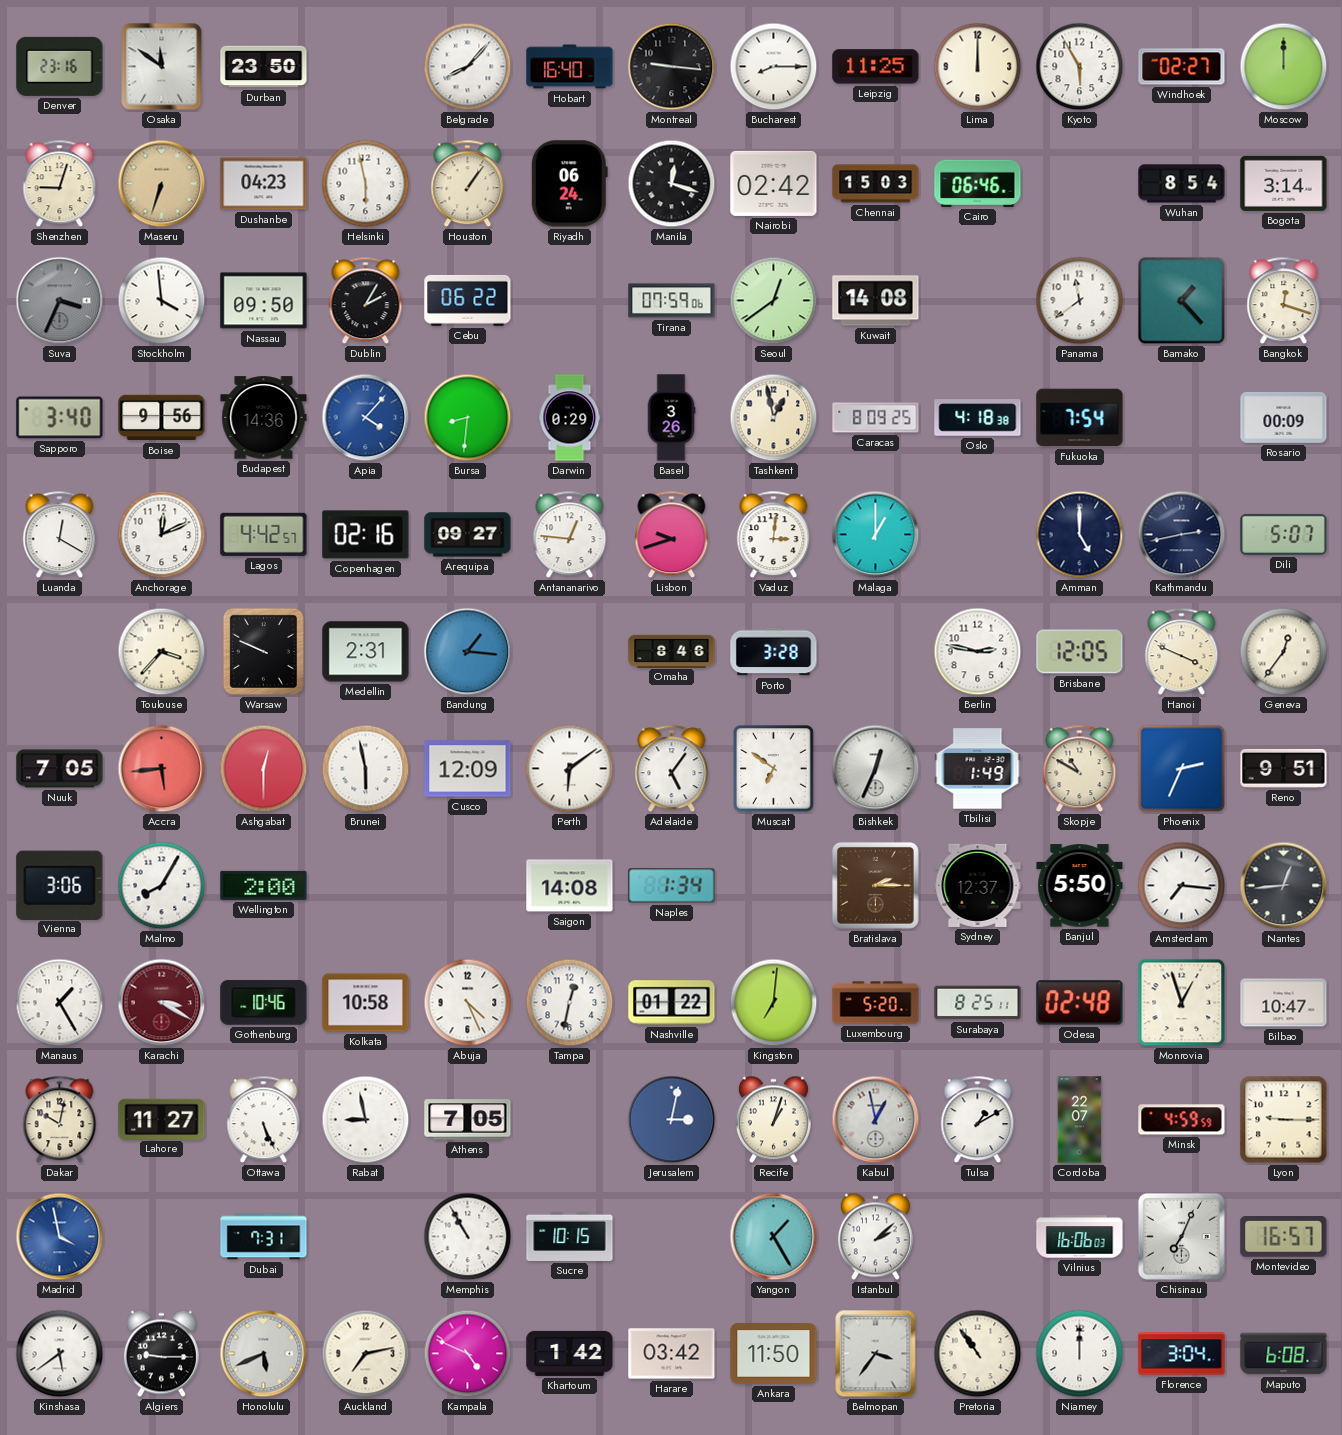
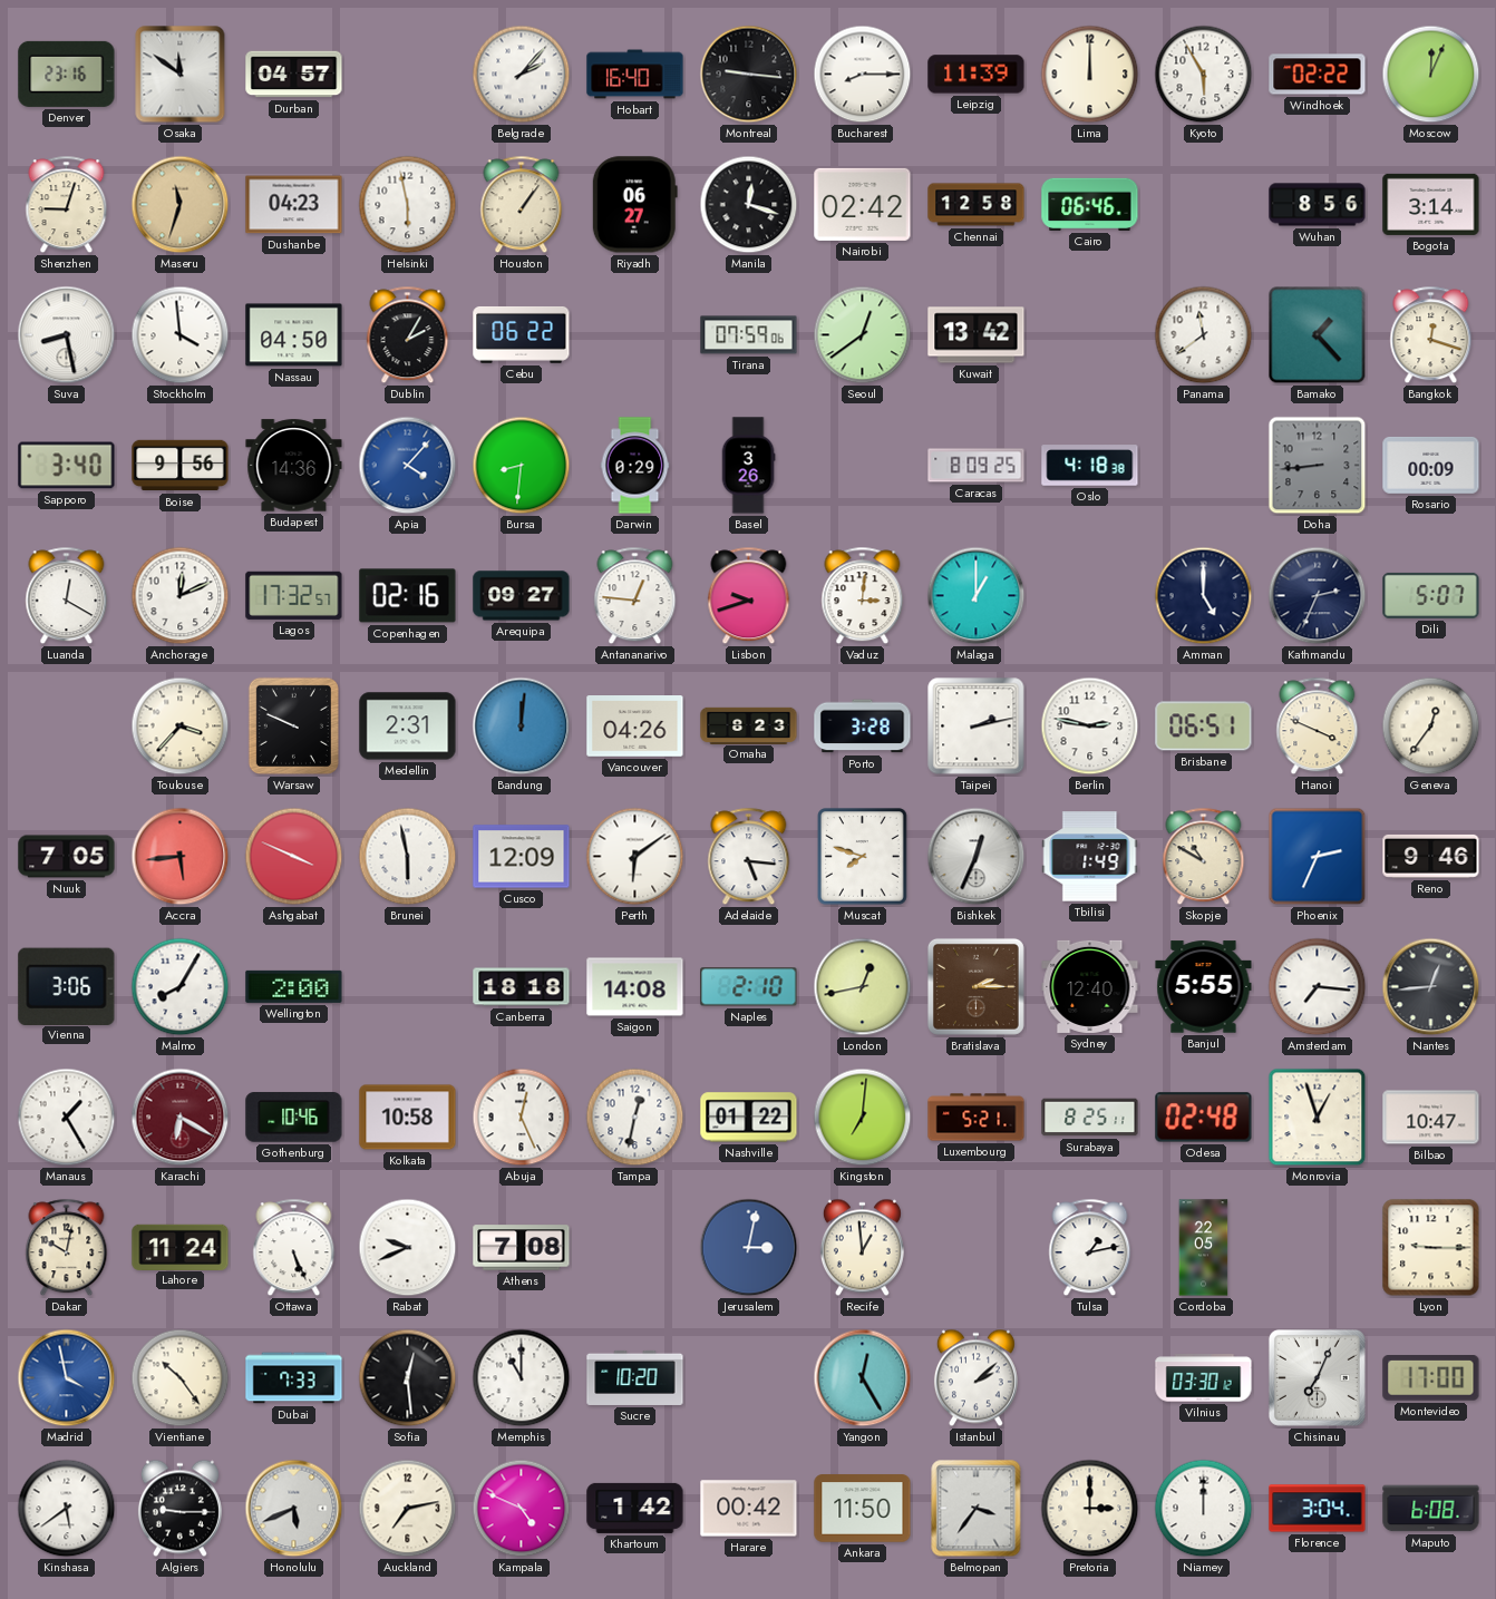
Durban: 23:50 -> 04:57 (294, 75)
Belgrade: 8:07 -> 2:07 (522, 75)
Leipzig: 11:25 -> 11:39 (977, 75)
Windhoek: 02:27 -> 02:22 (1318, 75)
Moscow: 12:00 -> 12:04 (1431, 75)
Maseru: 6:33 -> 11:33 (181, 205)
Riyadh: 06:24 -> 06:27 (634, 205)
Chennai: 15:03 -> 12:58 (977, 205)
Wuhan: 8:54 -> 8:56 (1318, 205)
Suva: 3:34 -> 8:28 (67, 335)
Suva dial: grey -> white (67, 335)
Nassau: 09:50 -> 04:50 (294, 335)
Kuwait: 14:08 -> 13:42 (977, 335)
Tashkent: 12:58 -> none (774, 418)
Fukuoka: 7:54 -> none (1080, 418)
Doha: none -> 8:44 (1318, 466)
Lagos: 4:42 -> 17:32 (294, 595)
Kathmandu: 2:43 -> 2:34 (1318, 596)
Bandung: 1:16 -> 12:01 (522, 727)
Vancouver: none -> 04:26 (635, 727)
Omaha: 8:46 -> 8:23 (749, 725)
Taipei: none -> 2:13 (977, 727)
Brisbane: 12:05 -> 06:51 (1204, 727)
Ashgabat: 12:30 -> 3:49 (294, 857)
Adelaide: 5:06 -> 5:16 (749, 857)
Muscat: 6:51 -> 7:48 (863, 857)
Reno: 9:51 -> 9:46 (1431, 856)
Canberra: none -> 18:18 (522, 987)
Naples: 1:34 -> 2:10 (749, 987)
London: none -> 12:43 (863, 987)
Sydney: 12:37 -> 12:40 (1090, 986)
Banjul: 5:50 -> 5:55 (1204, 987)
Karachi: 3:20 -> 6:20 (181, 1118)
Abuja: 4:26 -> 12:26 (522, 1118)
Luxembourg: 5:20 -> 5:21 (977, 1118)
Lahore: 11:27 -> 11:24 (181, 1247)
Rabat: 8:58 -> 9:41 (408, 1248)
Athens: 7:05 -> 7:08 (522, 1248)
Recife: 1:03 -> 12:59 (862, 1248)
Kabul: 12:58 -> none (876, 1120)
Tulsa: 1:10 -> 1:13 (1090, 1248)
Cordoba: 22:07 -> 22:05 (1204, 1248)
Minsk: 4:59 -> none (1182, 1120)
Vientiane: none -> 10:24 (181, 1378)
Dubai: 7:31 -> 7:33 (294, 1378)
Sofia: none -> 12:29 (408, 1378)
Memphis: 10:55 -> 11:00 (522, 1378)
Sucre: 10:15 -> 10:20 (635, 1377)
Yangon: 1:25 -> 12:25 (863, 1378)
Vilnius: 16:06 -> 03:30 (1204, 1378)
Montevideo: 16:57 -> 17:00 (1431, 1378)
Harare: 03:42 -> 00:42 (749, 1509)
Pretoria: 10:54 -> 3:00 (1090, 1509)
